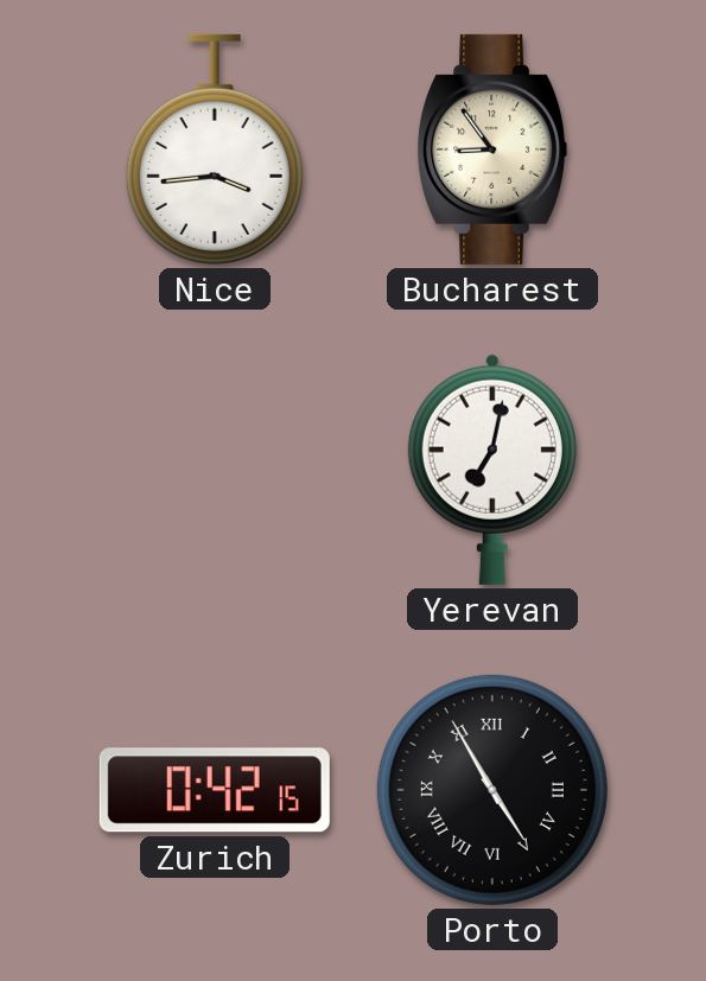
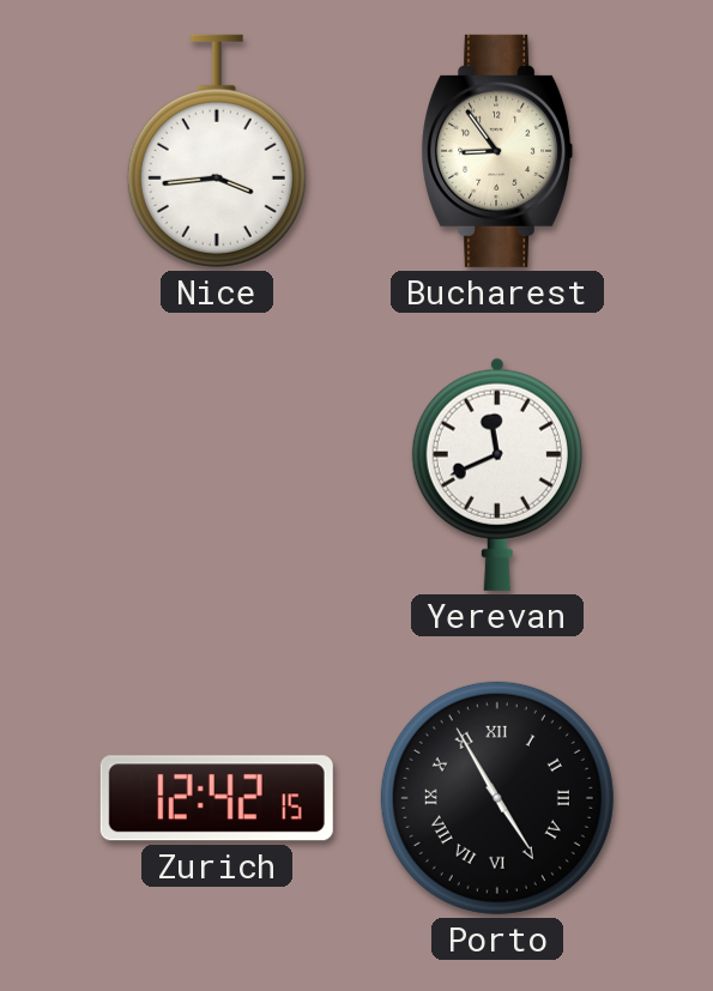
Yerevan: 7:02 -> 11:41 (497, 475)
Zurich: 0:42 -> 12:42 (217, 798)
